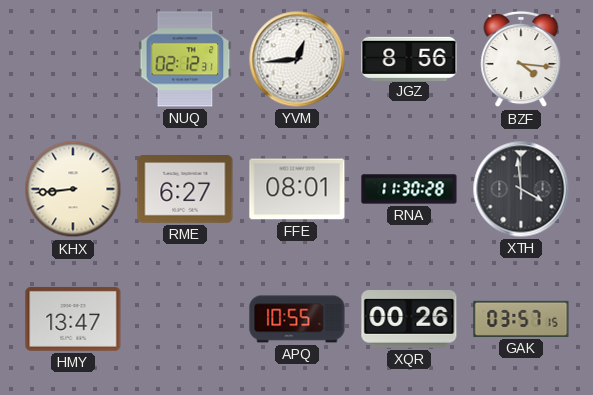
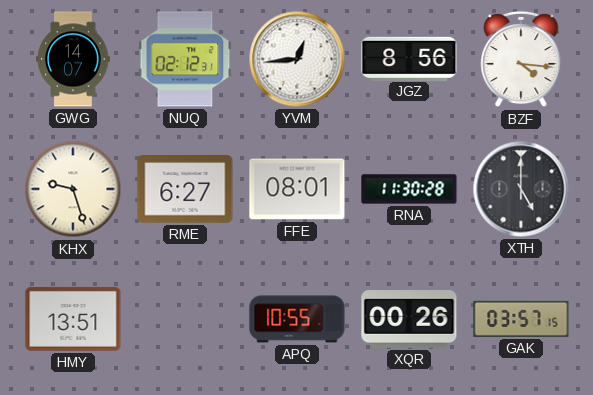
GWG: none -> 14:07 (73, 59)
KHX: 8:44 -> 9:27 (73, 189)
XTH: 3:59 -> 5:00 (521, 189)
HMY: 13:47 -> 13:51 (73, 319)
